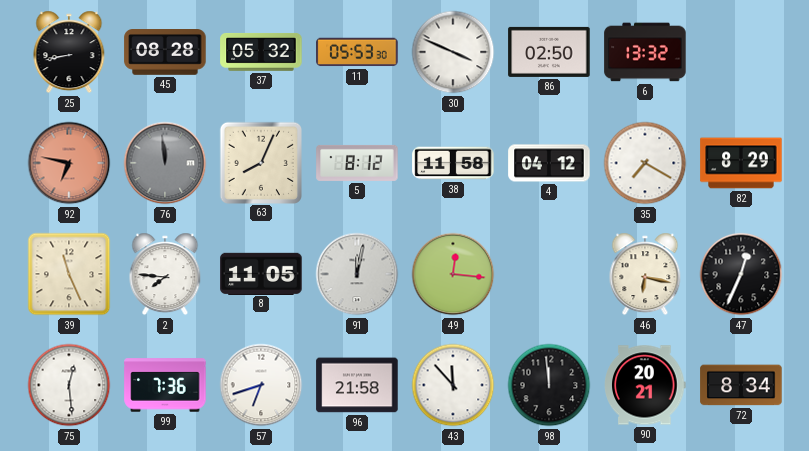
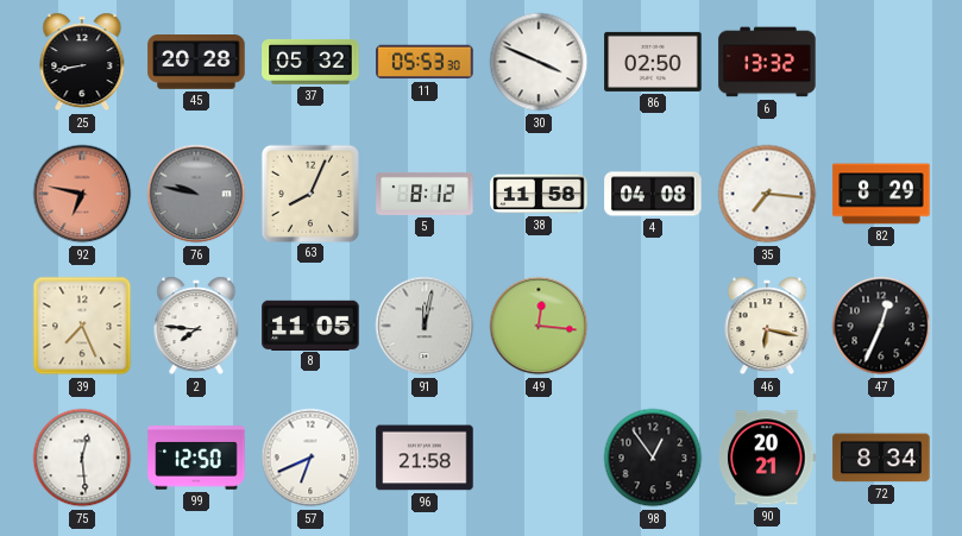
45: 08:28 -> 20:28 (196, 63)
76: 11:59 -> 9:47 (196, 194)
4: 04:12 -> 04:08 (653, 194)
35: 7:20 -> 7:16 (767, 194)
39: 11:26 -> 7:26 (82, 326)
99: 7:36 -> 12:50 (196, 458)
57: 6:42 -> 6:41 (310, 458)
43: 11:53 -> none (453, 385)
98: 11:59 -> 12:54 (653, 458)
